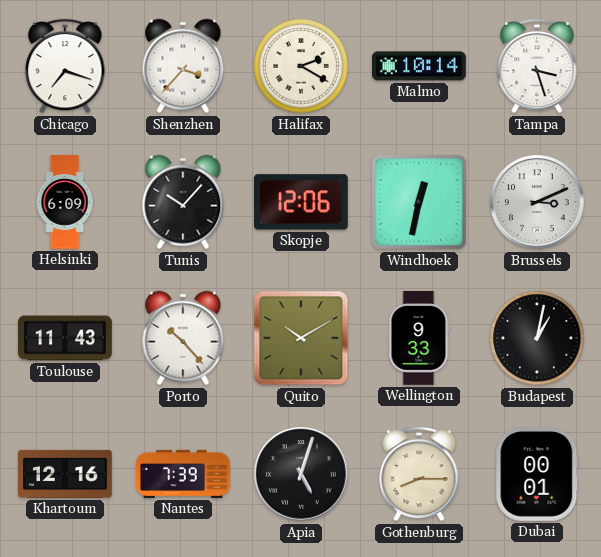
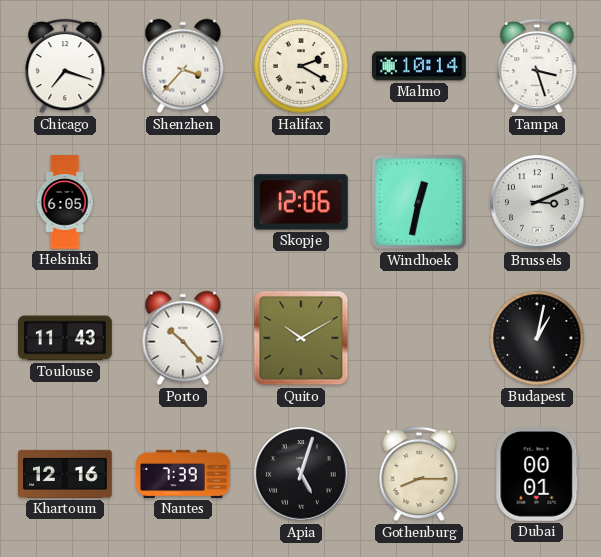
Helsinki: 6:09 -> 6:05 (65, 202)
Tunis: 10:07 -> none (183, 202)
Wellington: 9:33 -> none (419, 339)
